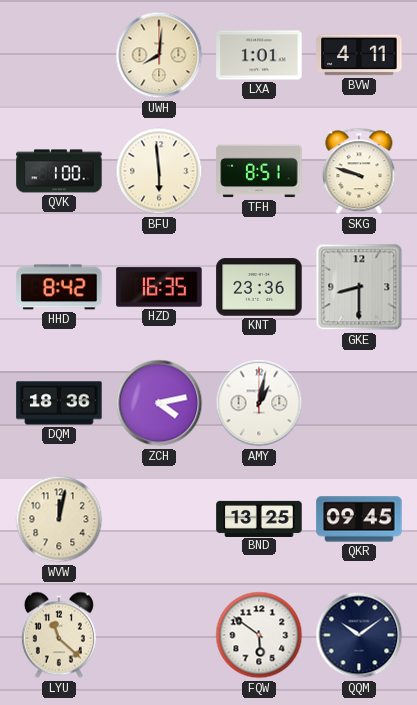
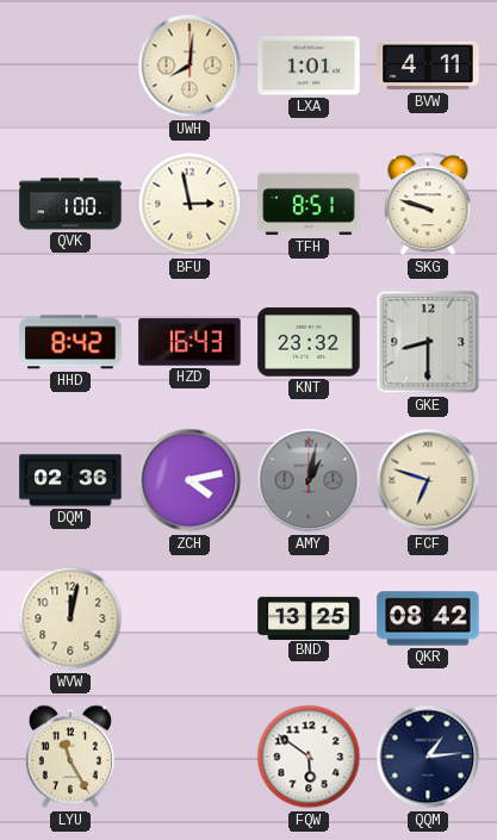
BFU: 5:59 -> 2:58 (190, 204)
HZD: 16:35 -> 16:43 (190, 342)
KNT: 23:36 -> 23:32 (309, 342)
DQM: 18:36 -> 02:36 (70, 480)
AMY dial: white -> grey (309, 480)
FCF: none -> 6:48 (428, 480)
QKR: 09:45 -> 08:42 (428, 618)
LYU: 11:22 -> 11:25 (70, 757)
QQM: 10:09 -> 1:14 (428, 757)
